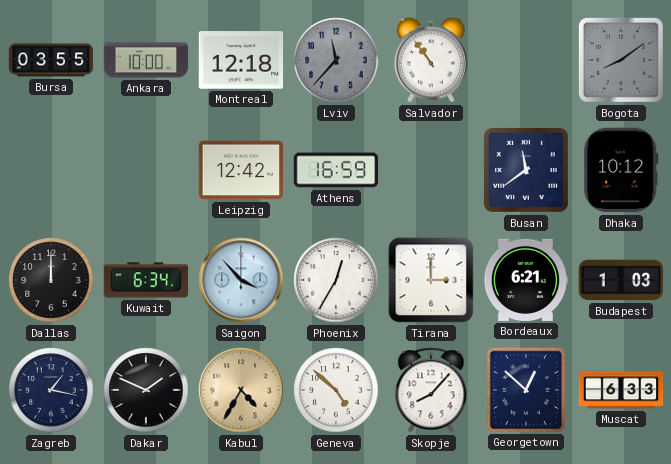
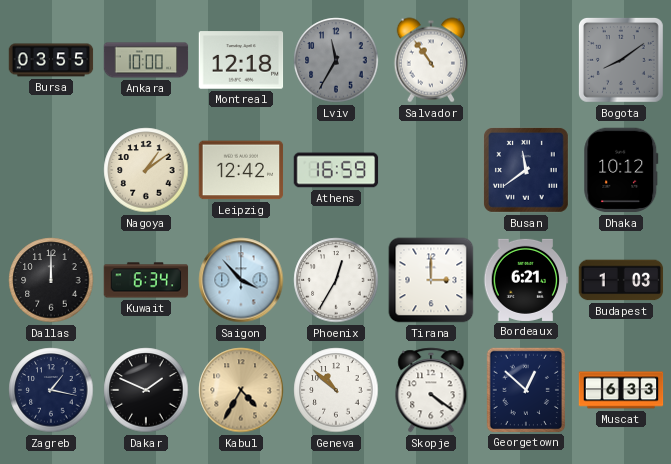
Lviv: 11:37 -> 11:35 (336, 60)
Nagoya: none -> 1:09 (146, 170)
Geneva: 4:52 -> 10:52 (336, 390)
Skopje: 8:07 -> 4:21 (431, 390)
